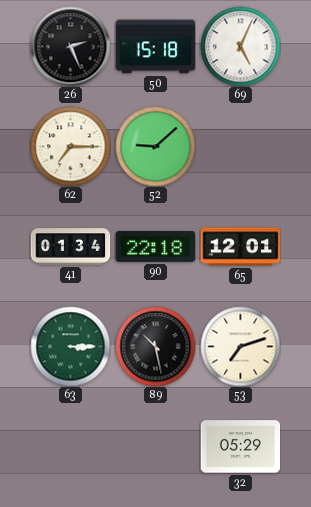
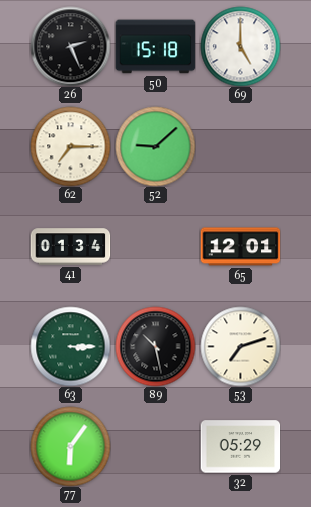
69: 5:04 -> 5:00 (240, 46)
90: 22:18 -> none (155, 246)
77: none -> 6:06 (70, 446)
